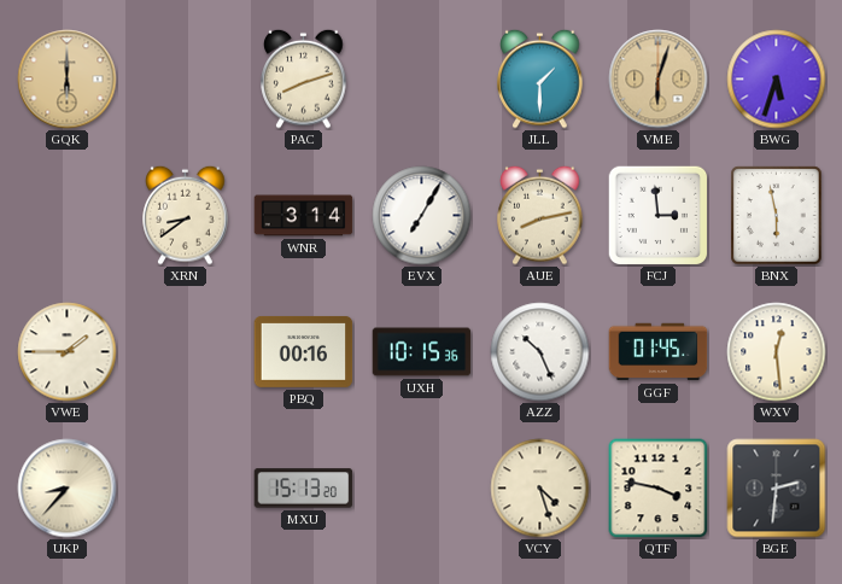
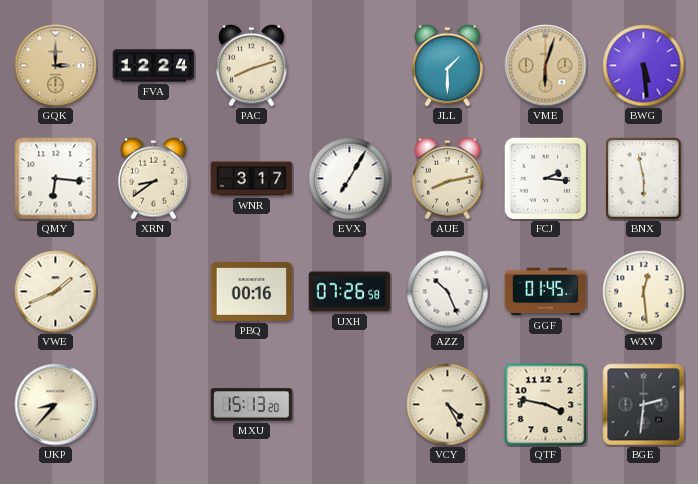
GQK: 6:00 -> 3:00 (56, 66)
FVA: none -> 12:24 (154, 66)
BWG: 5:33 -> 5:29 (644, 66)
QMY: none -> 6:16 (56, 179)
WNR: 3:14 -> 3:17 (252, 179)
FCJ: 2:59 -> 2:16 (545, 178)
VWE: 1:45 -> 1:41 (56, 292)
UXH: 10:15 -> 07:26 (350, 292)
VCY: 4:27 -> 4:25 (448, 405)
